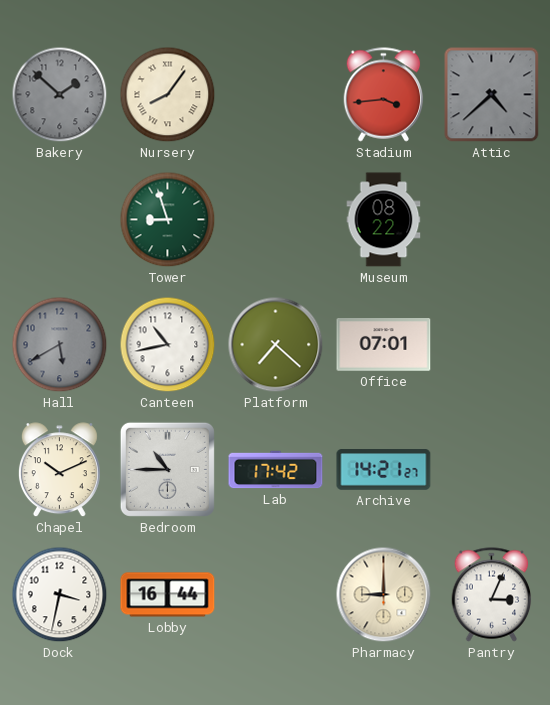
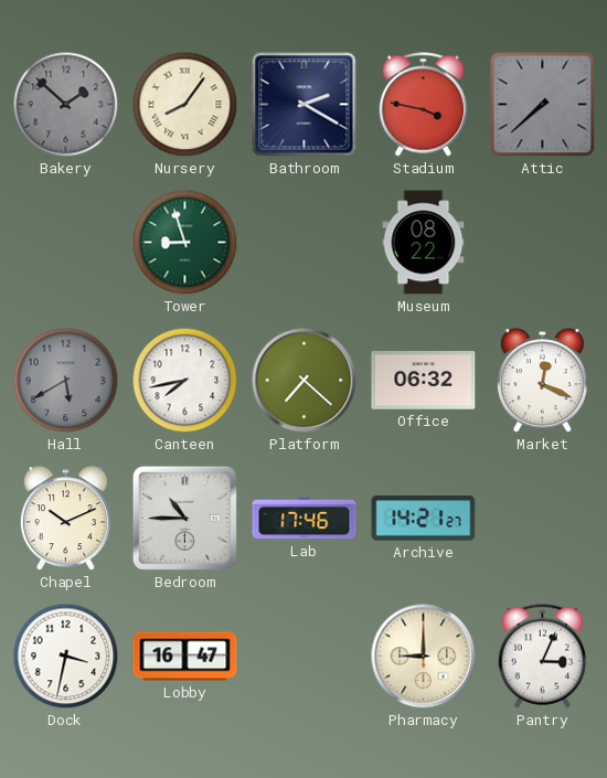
Bathroom: none -> 2:20 (305, 105)
Stadium: 3:44 -> 3:47 (424, 105)
Attic: 4:38 -> 7:38 (543, 105)
Canteen: 10:43 -> 7:43 (185, 381)
Office: 07:01 -> 06:32 (424, 381)
Market: none -> 12:19 (542, 381)
Lab: 17:42 -> 17:46 (305, 519)
Lobby: 16:44 -> 16:47 (185, 657)
